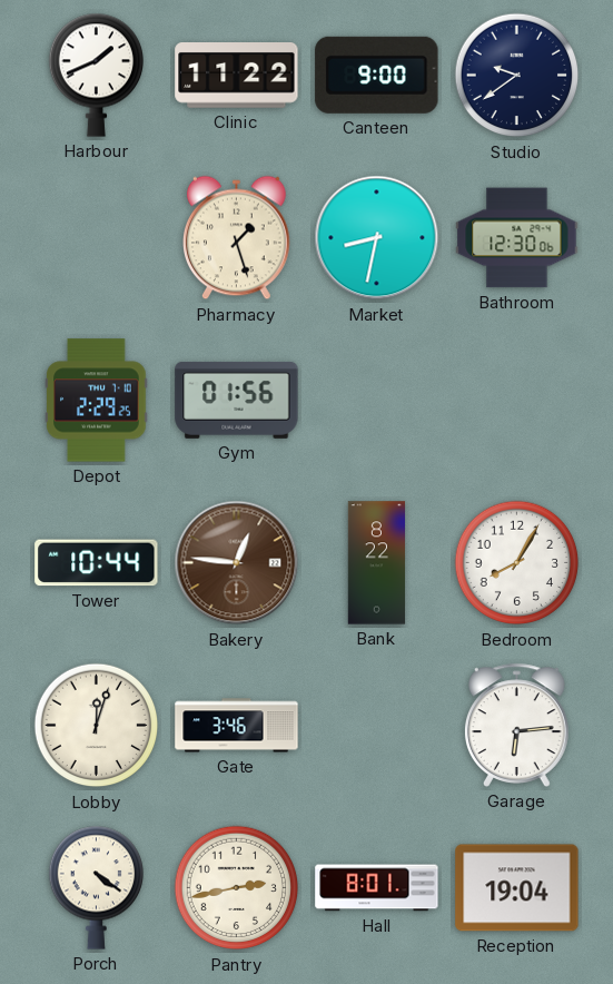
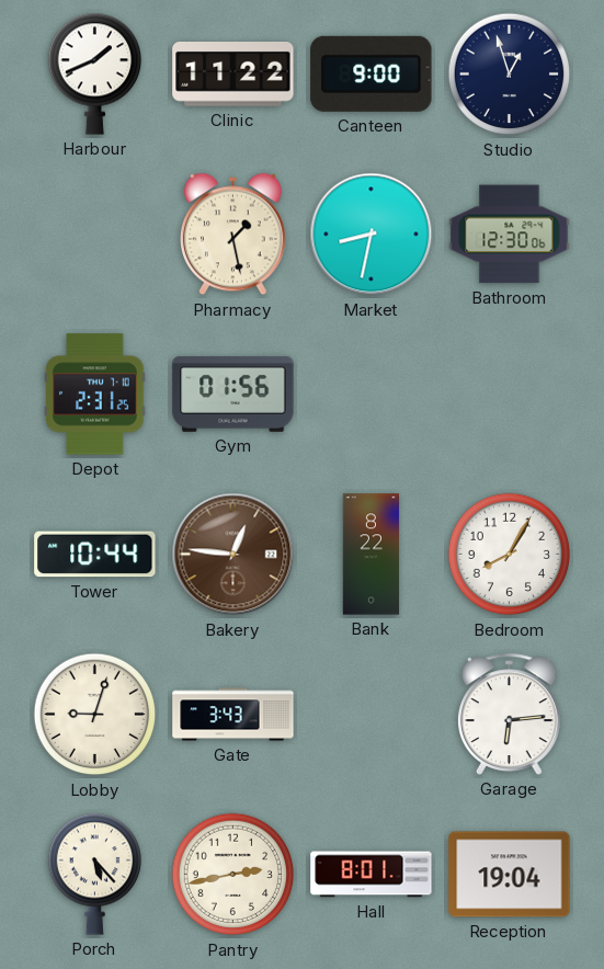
Studio: 9:39 -> 12:57 (510, 75)
Pharmacy: 1:27 -> 1:28 (233, 235)
Depot: 2:29 -> 2:31 (95, 395)
Lobby: 12:03 -> 9:03 (95, 715)
Gate: 3:46 -> 3:43 (233, 715)
Porch: 4:21 -> 5:23 (94, 874)
